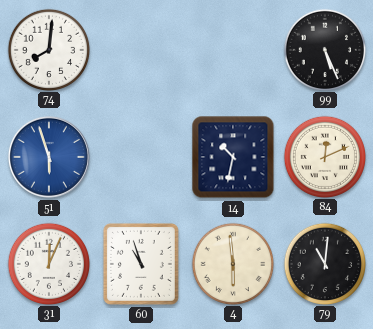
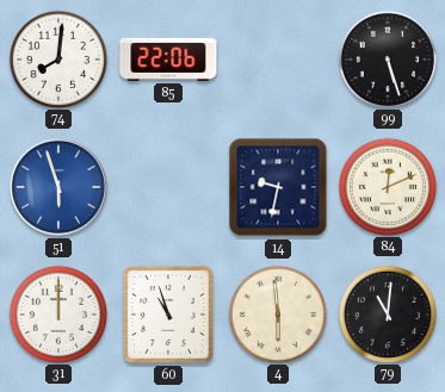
85: none -> 22:06 (168, 60)
99: 5:26 -> 5:27 (387, 58)
14: 10:32 -> 9:32 (278, 187)
31: 12:04 -> 12:00 (57, 313)
